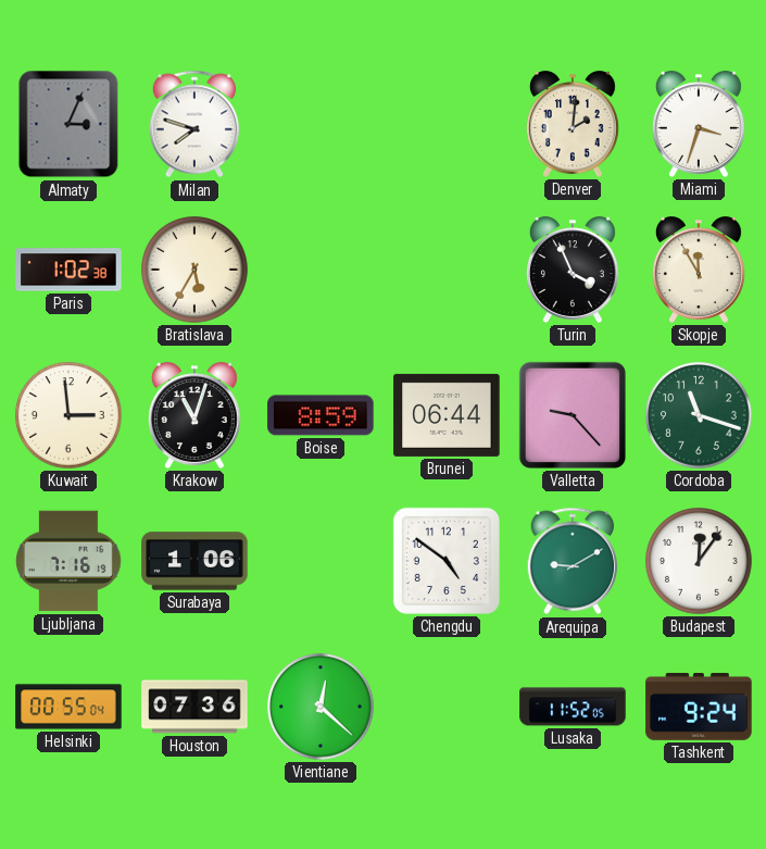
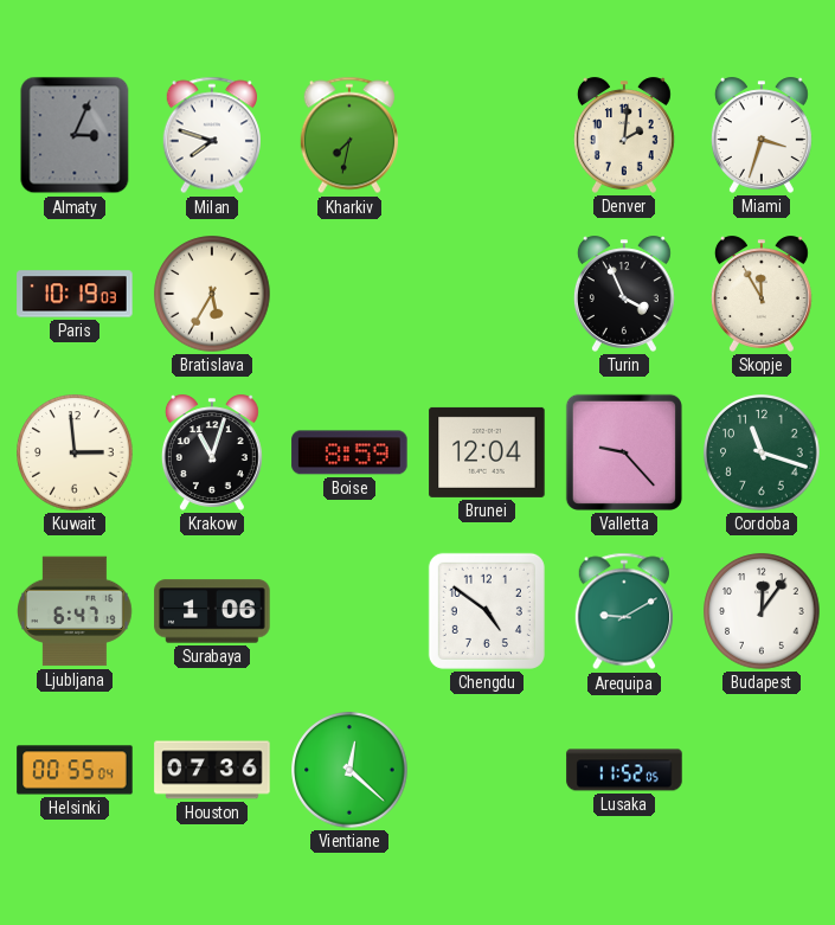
Kharkiv: none -> 7:32 (349, 135)
Paris: 1:02 -> 10:19 (75, 294)
Brunei: 06:44 -> 12:04 (487, 452)
Ljubljana: 7:16 -> 6:47 (76, 611)
Tashkent: 9:24 -> none (699, 708)
